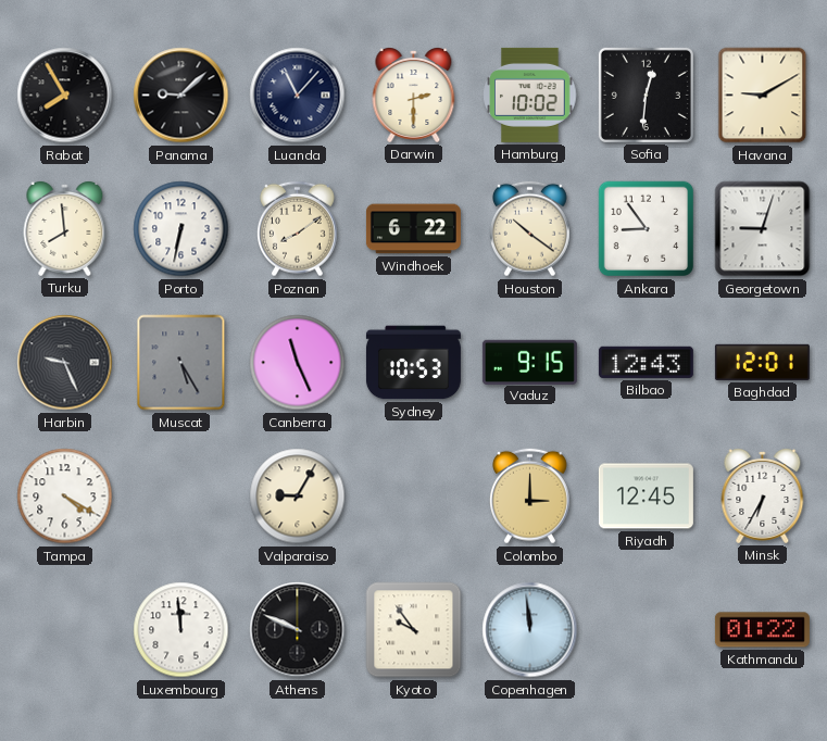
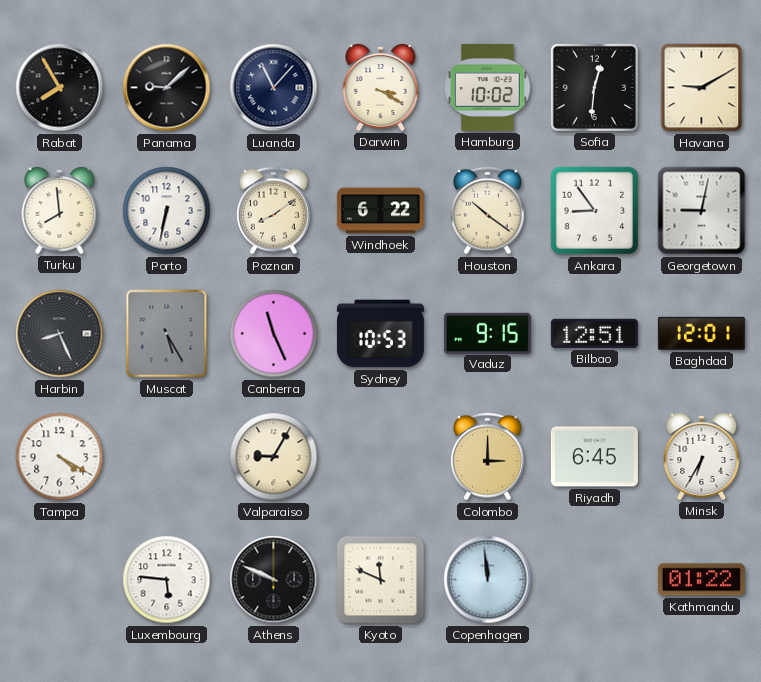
Darwin: 2:30 -> 3:20 (381, 88)
Georgetown: 9:03 -> 9:02 (702, 211)
Harbin: 9:26 -> 8:26 (60, 334)
Bilbao: 12:43 -> 12:51 (594, 333)
Riyadh: 12:45 -> 6:45 (594, 457)
Luxembourg: 11:59 -> 5:46 (167, 580)
Kyoto: 9:54 -> 11:49 (381, 580)
